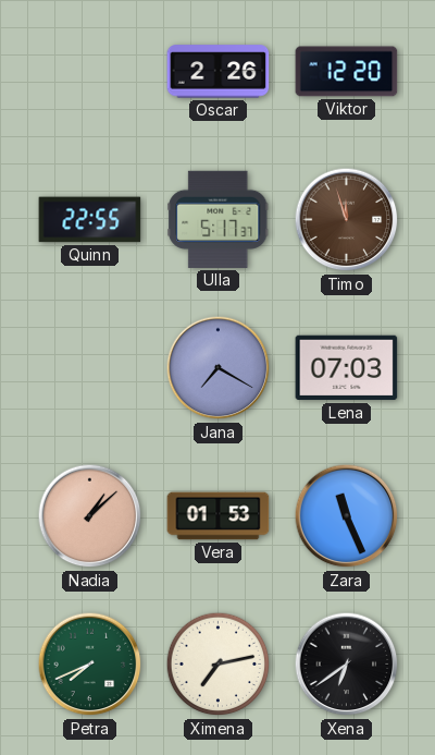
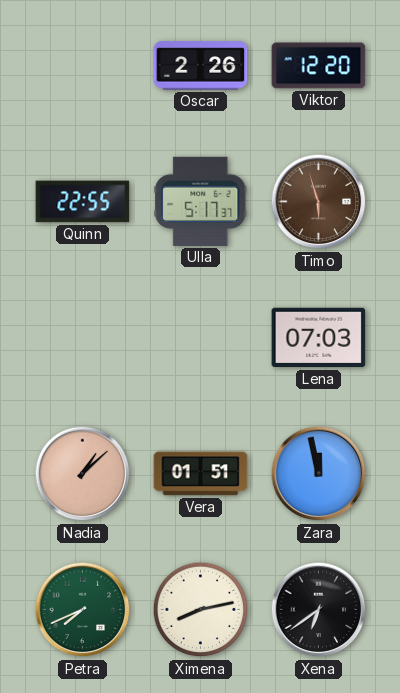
Timo: 11:57 -> 5:57 (319, 202)
Jana: 7:20 -> none (219, 368)
Vera: 01:53 -> 01:51 (201, 474)
Zara: 11:26 -> 11:58 (319, 474)
Ximena: 7:13 -> 8:13 (201, 610)
